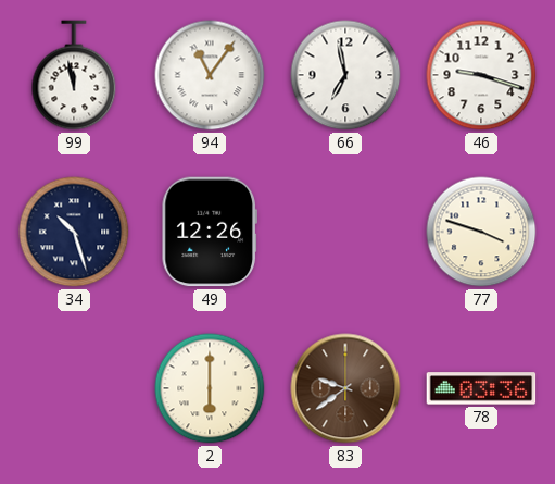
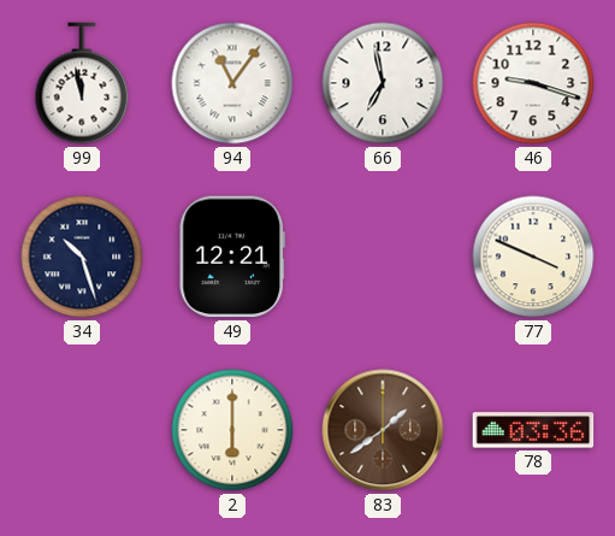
49: 12:26 -> 12:21 (232, 257)
77: 3:48 -> 3:49 (533, 257)
83: 9:39 -> 1:39 (383, 430)
